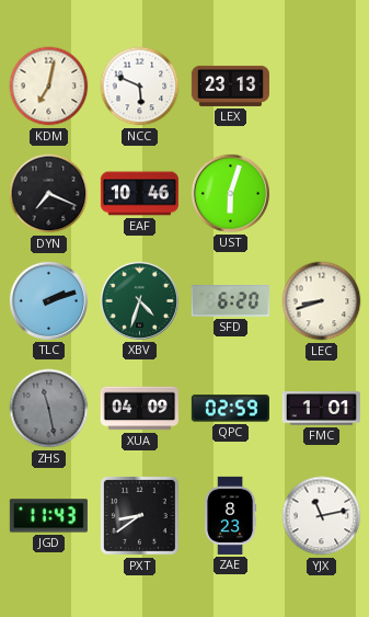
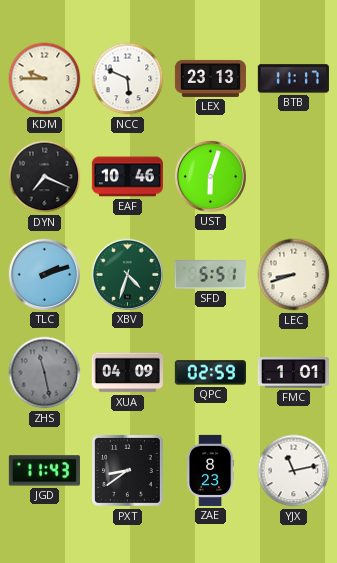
KDM: 7:02 -> 9:45 (45, 79)
BTB: none -> 11:17 (293, 79)
SFD: 6:20 -> 5:51 (210, 275)
